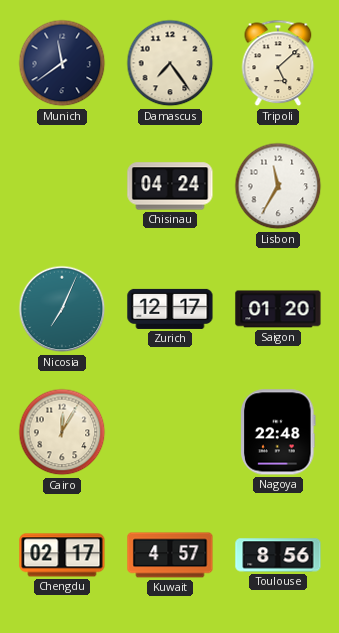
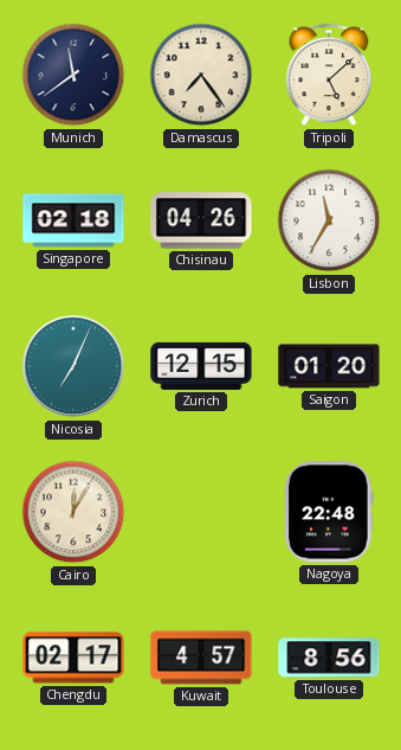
Singapore: none -> 02:18 (73, 220)
Chisinau: 04:24 -> 04:26 (201, 220)
Zurich: 12:17 -> 12:15 (201, 366)
